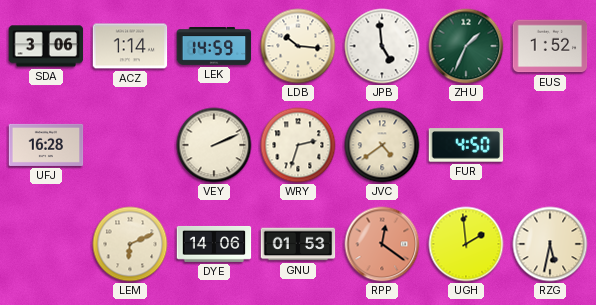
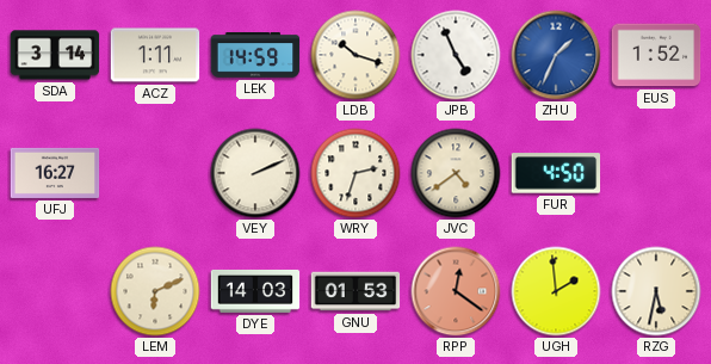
SDA: 3:06 -> 3:14 (55, 55)
ACZ: 1:14 -> 1:11 (155, 55)
LDB: 10:16 -> 10:18 (355, 55)
JPB: 4:59 -> 4:56 (456, 55)
ZHU dial: green -> blue (556, 55)
UFJ: 16:28 -> 16:27 (55, 173)
DYE: 14:06 -> 14:03 (255, 291)
